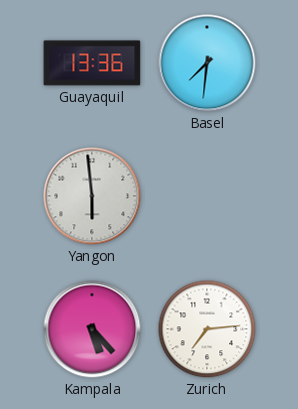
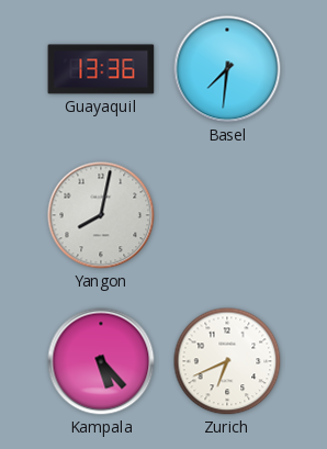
Yangon: 5:59 -> 8:02 (101, 215)
Zurich: 7:14 -> 6:41 (227, 361)
